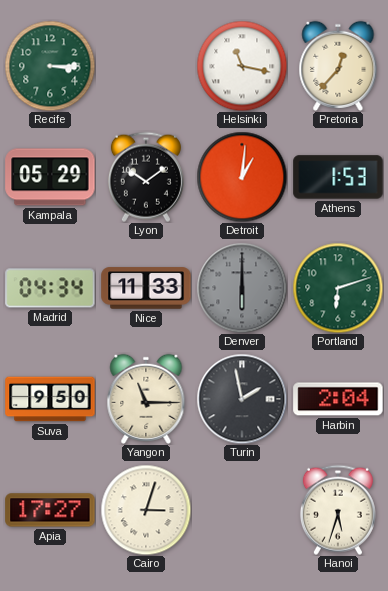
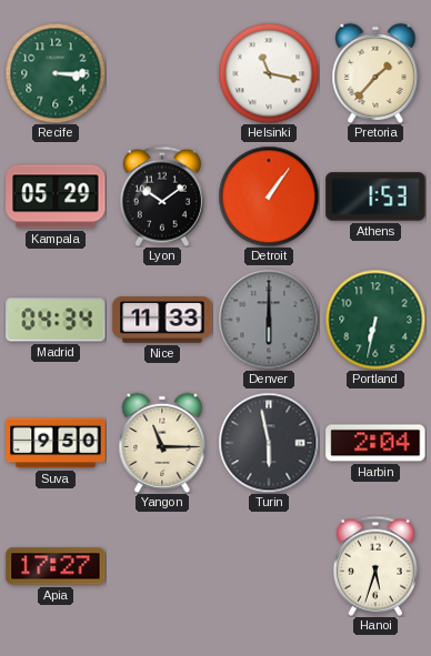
Pretoria: 12:37 -> 1:37 (375, 73)
Detroit: 1:01 -> 1:06 (269, 196)
Portland: 6:12 -> 6:32 (375, 320)
Turin: 1:58 -> 5:58 (269, 443)
Cairo: 3:03 -> none (146, 510)
